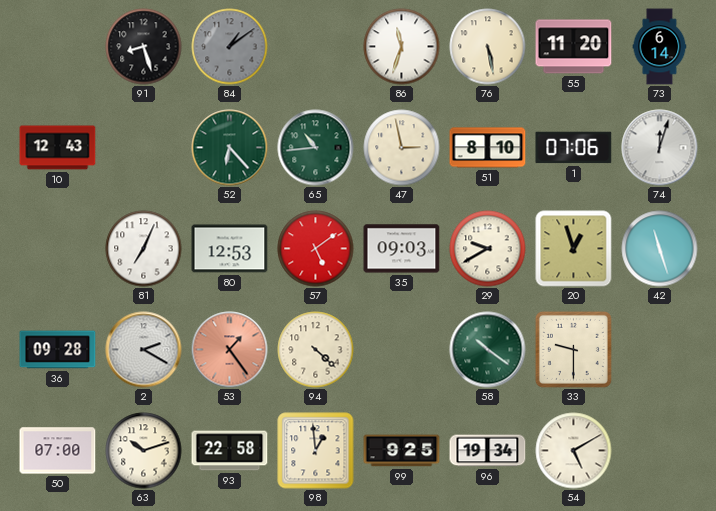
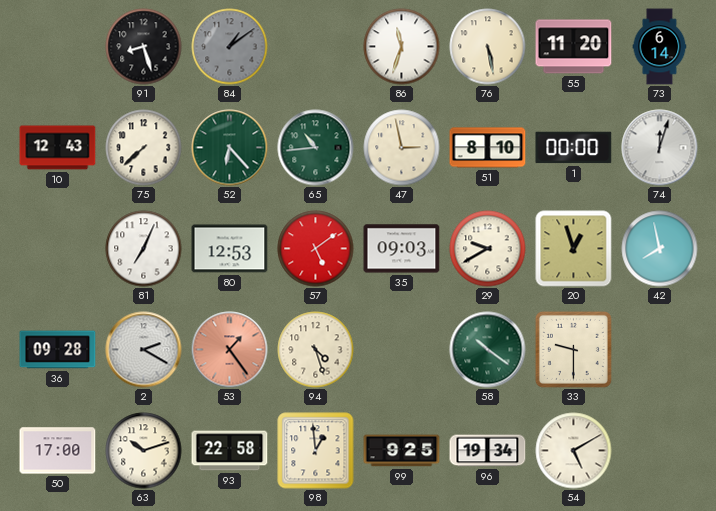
75: none -> 7:38 (144, 148)
1: 07:06 -> 00:00 (574, 148)
42: 11:27 -> 7:58 (660, 249)
94: 4:22 -> 4:27 (316, 350)
50: 07:00 -> 17:00 (58, 451)
